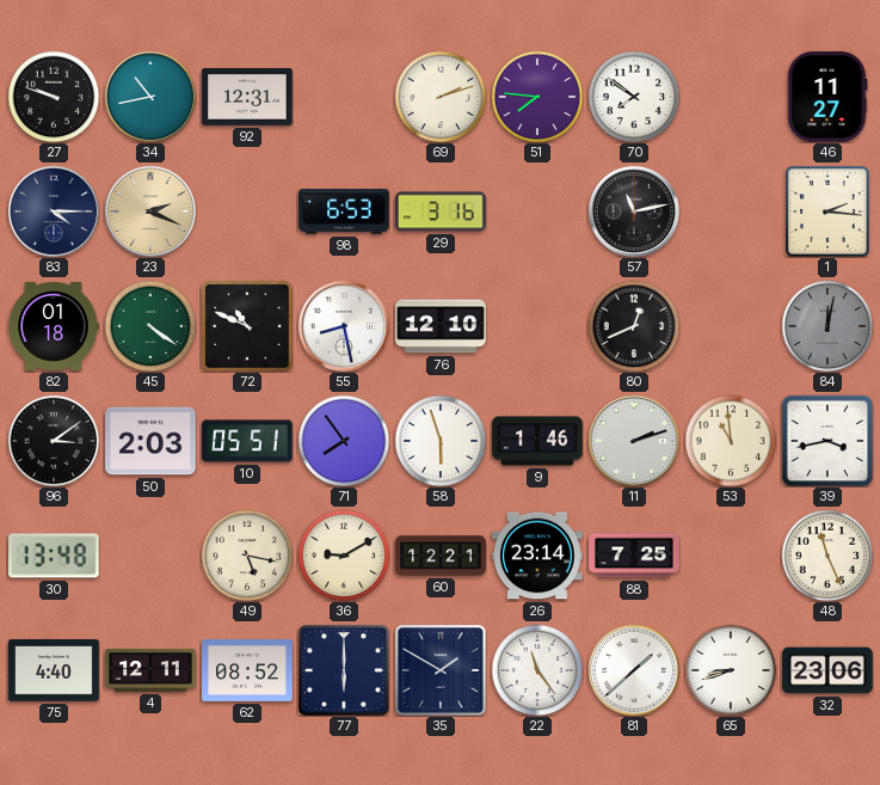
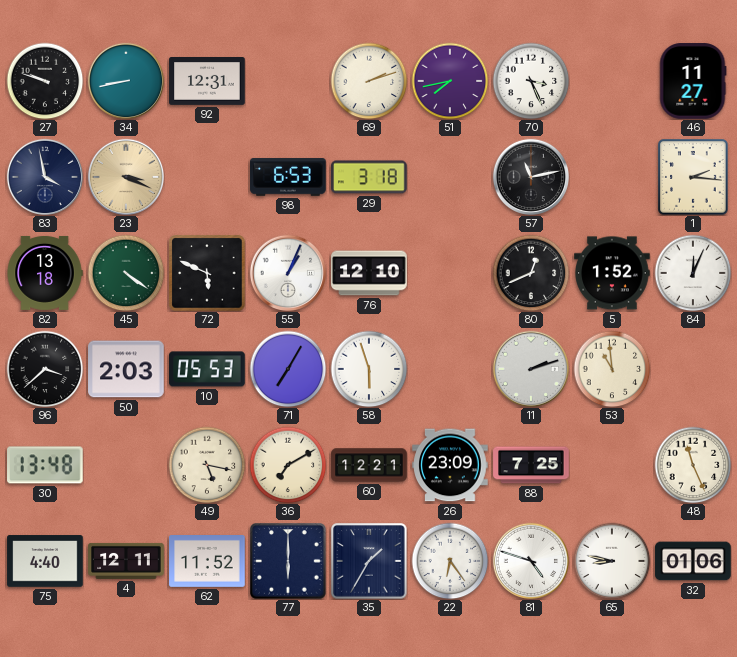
34: 10:43 -> 8:43 (125, 80)
51: 7:46 -> 7:43 (450, 81)
70: 7:51 -> 3:26 (531, 81)
83: 4:15 -> 3:58 (44, 176)
23: 2:19 -> 3:19 (125, 176)
29: 3:16 -> 3:18 (369, 177)
82: 01:18 -> 13:18 (45, 273)
72: 10:49 -> 5:49 (207, 273)
55: 8:28 -> 1:04 (287, 272)
5: none -> 1:52 (612, 273)
84: 12:02 -> 12:04 (693, 273)
84 dial: grey -> white (693, 273)
96: 3:09 -> 3:38 (45, 369)
10: 05:51 -> 05:53 (207, 369)
71: 7:54 -> 7:05 (288, 369)
9: 1:46 -> none (537, 441)
39: 3:43 -> none (827, 441)
36: 9:10 -> 7:10 (288, 465)
26: 23:14 -> 23:09 (450, 465)
62: 08:52 -> 11:52 (207, 562)
35: 1:50 -> 1:35 (370, 562)
22: 11:24 -> 6:24 (450, 561)
81: 1:38 -> 4:48 (530, 560)
65: 8:42 -> 8:47 (612, 561)
32: 23:06 -> 01:06 (693, 561)
